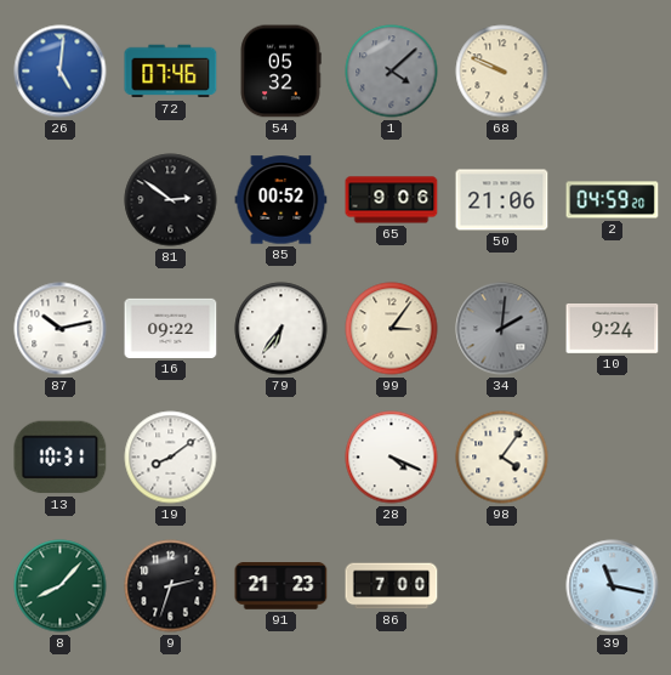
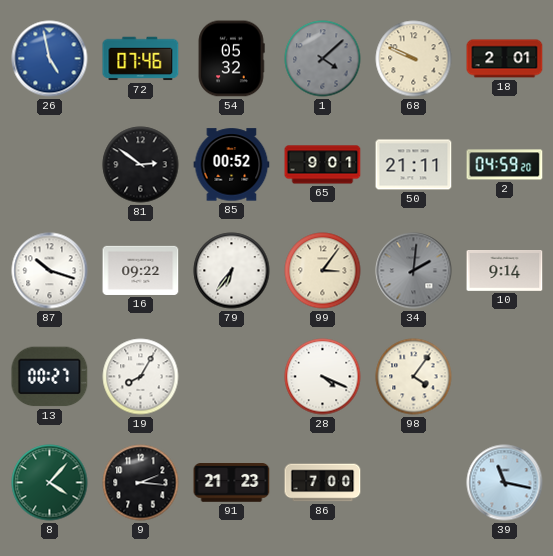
26: 5:01 -> 4:58 (50, 59)
18: none -> 2:01 (505, 59)
65: 9:06 -> 9:01 (323, 165)
50: 21:06 -> 21:11 (414, 165)
87: 10:13 -> 10:18 (50, 271)
10: 9:24 -> 9:14 (505, 271)
13: 10:31 -> 00:27 (50, 377)
19: 8:09 -> 8:05 (141, 377)
8: 8:07 -> 4:07 (50, 483)
9: 2:33 -> 2:16 (141, 483)
